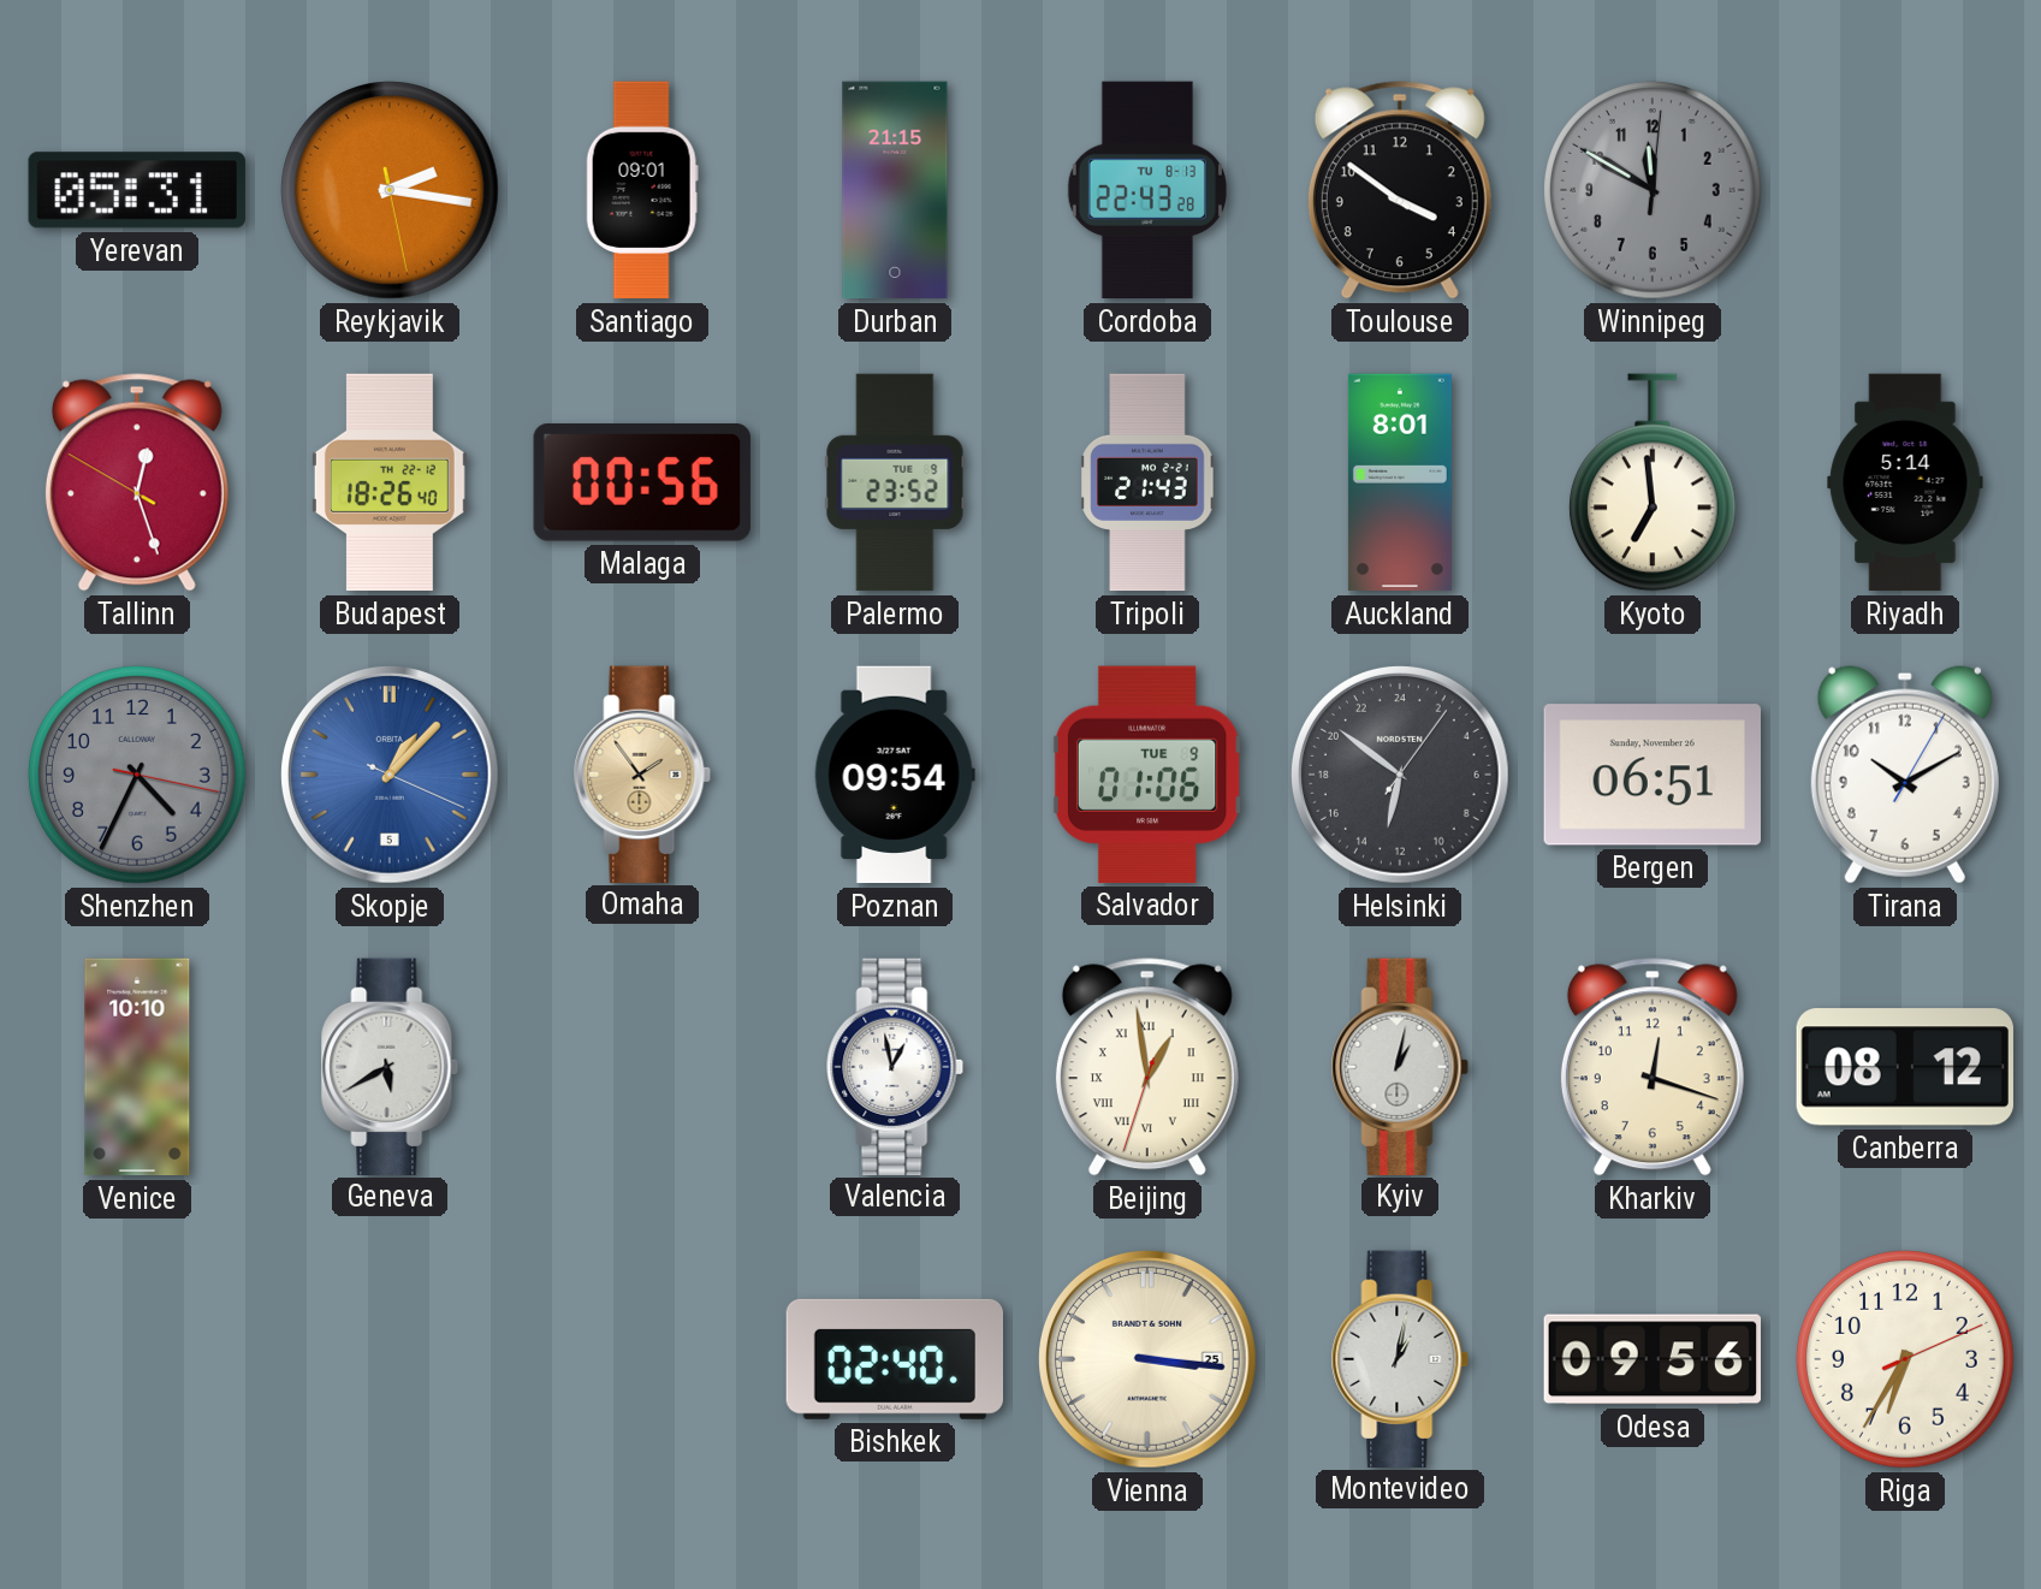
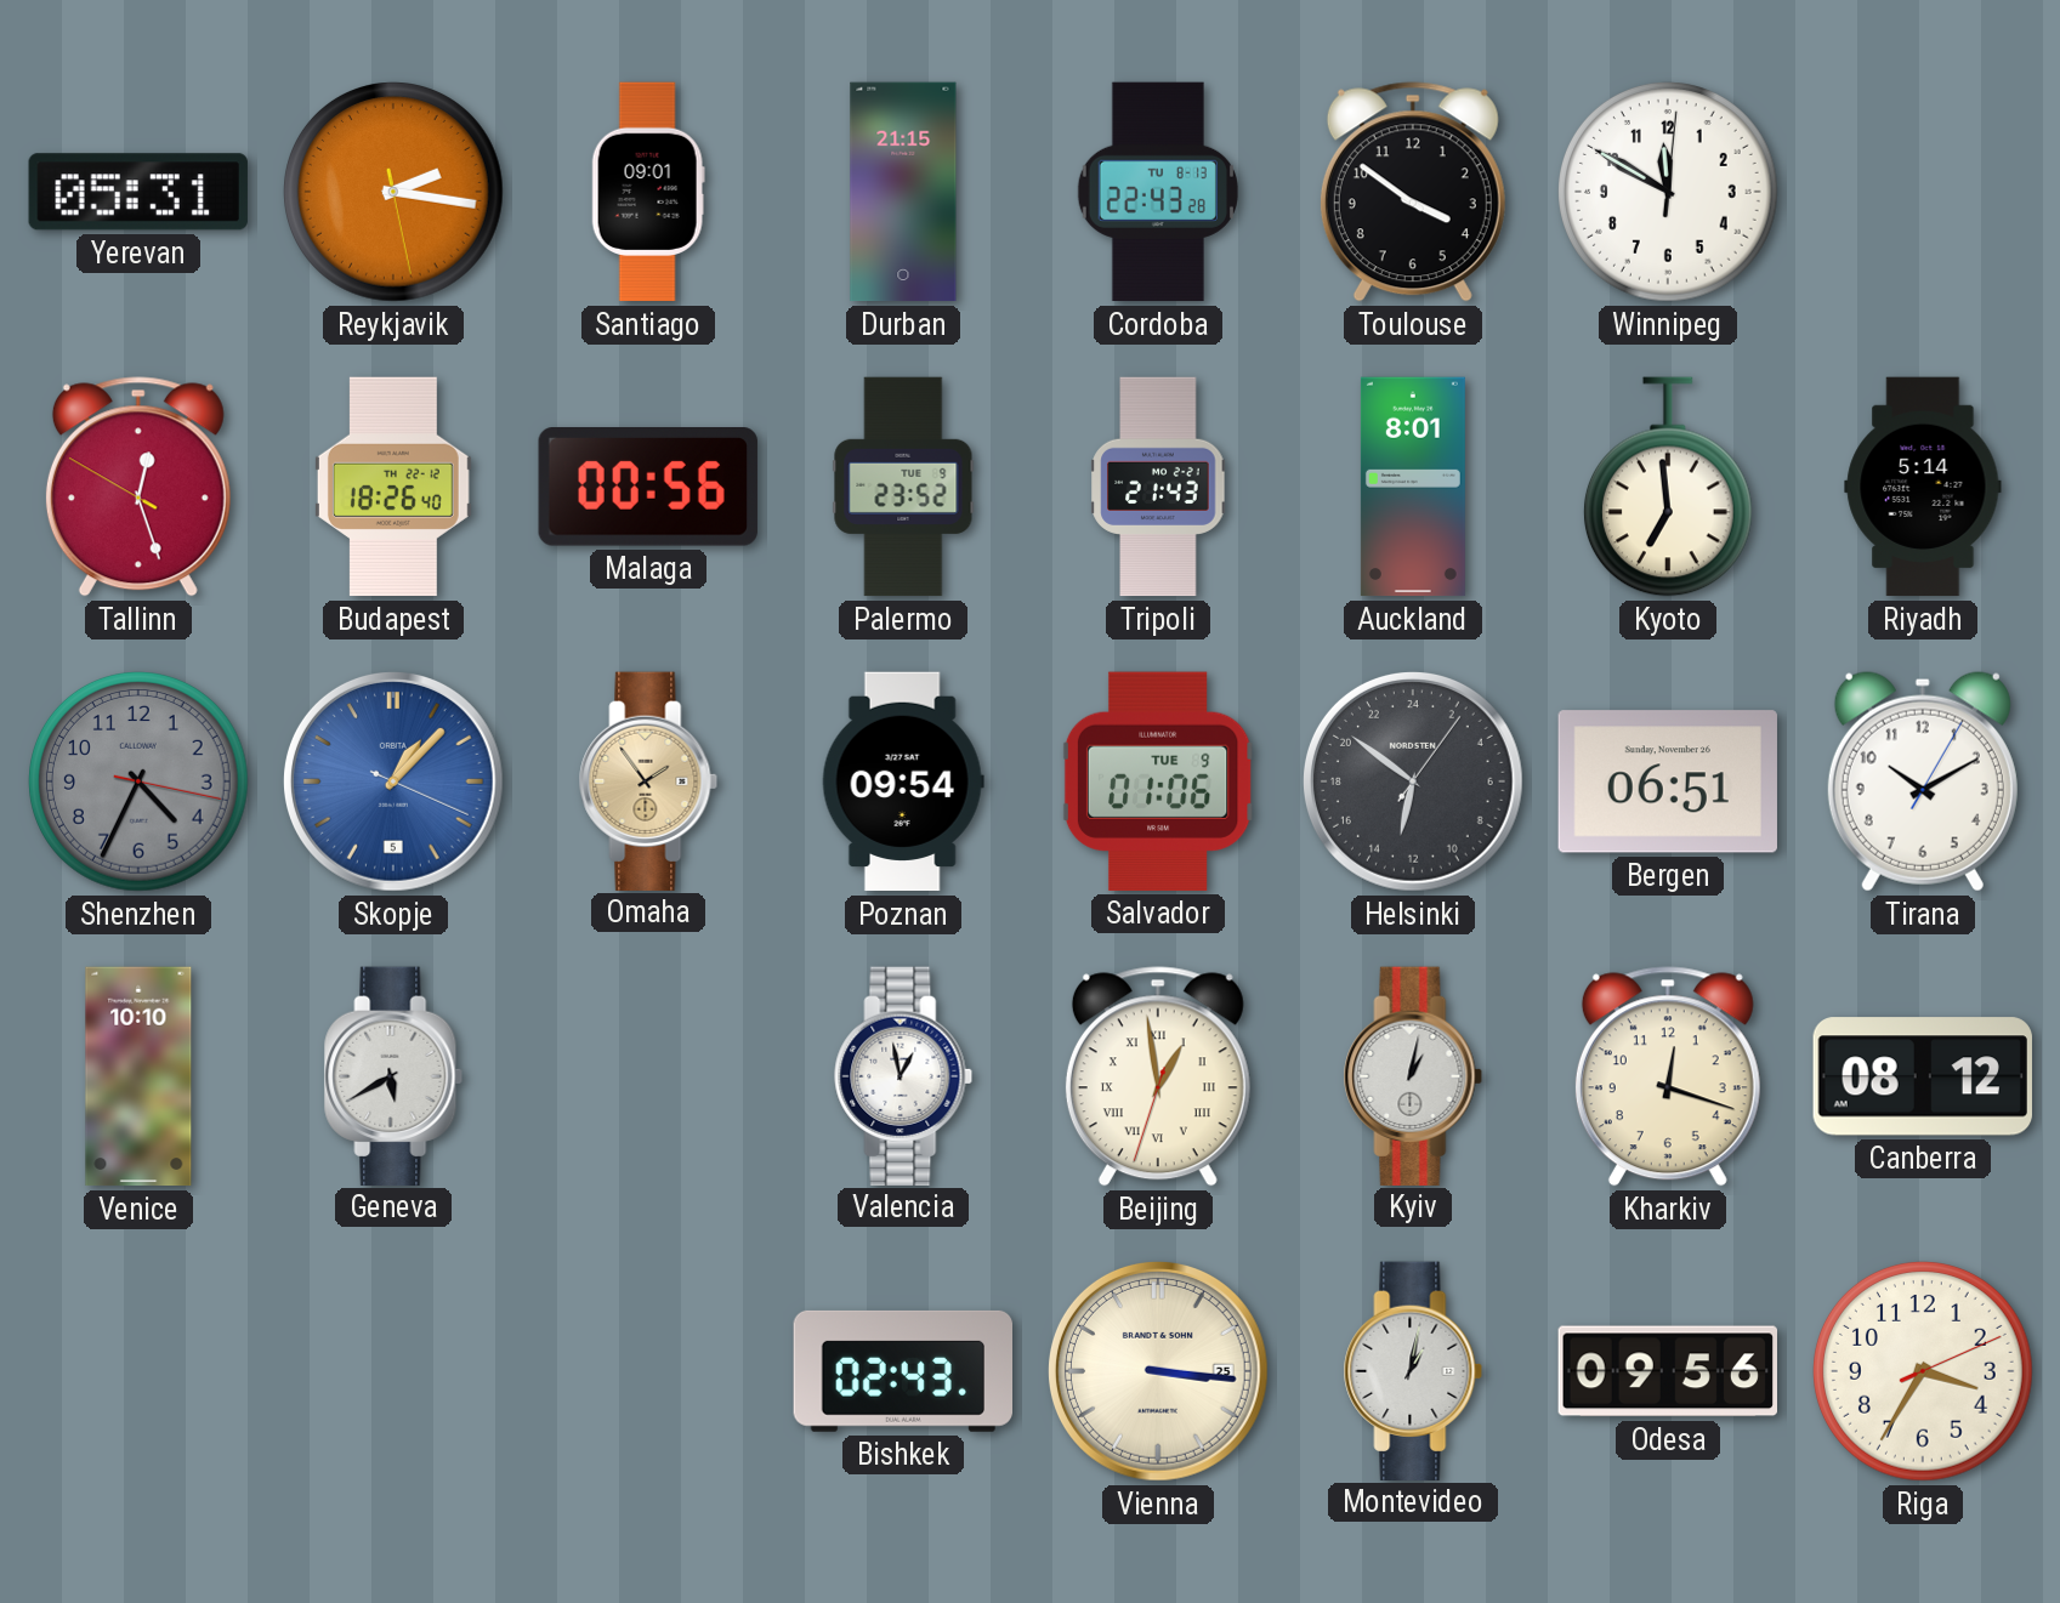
Winnipeg dial: grey -> white (1669, 193)
Bishkek: 02:40 -> 02:43 (902, 1371)
Riga: 6:35 -> 3:35 (1924, 1372)
